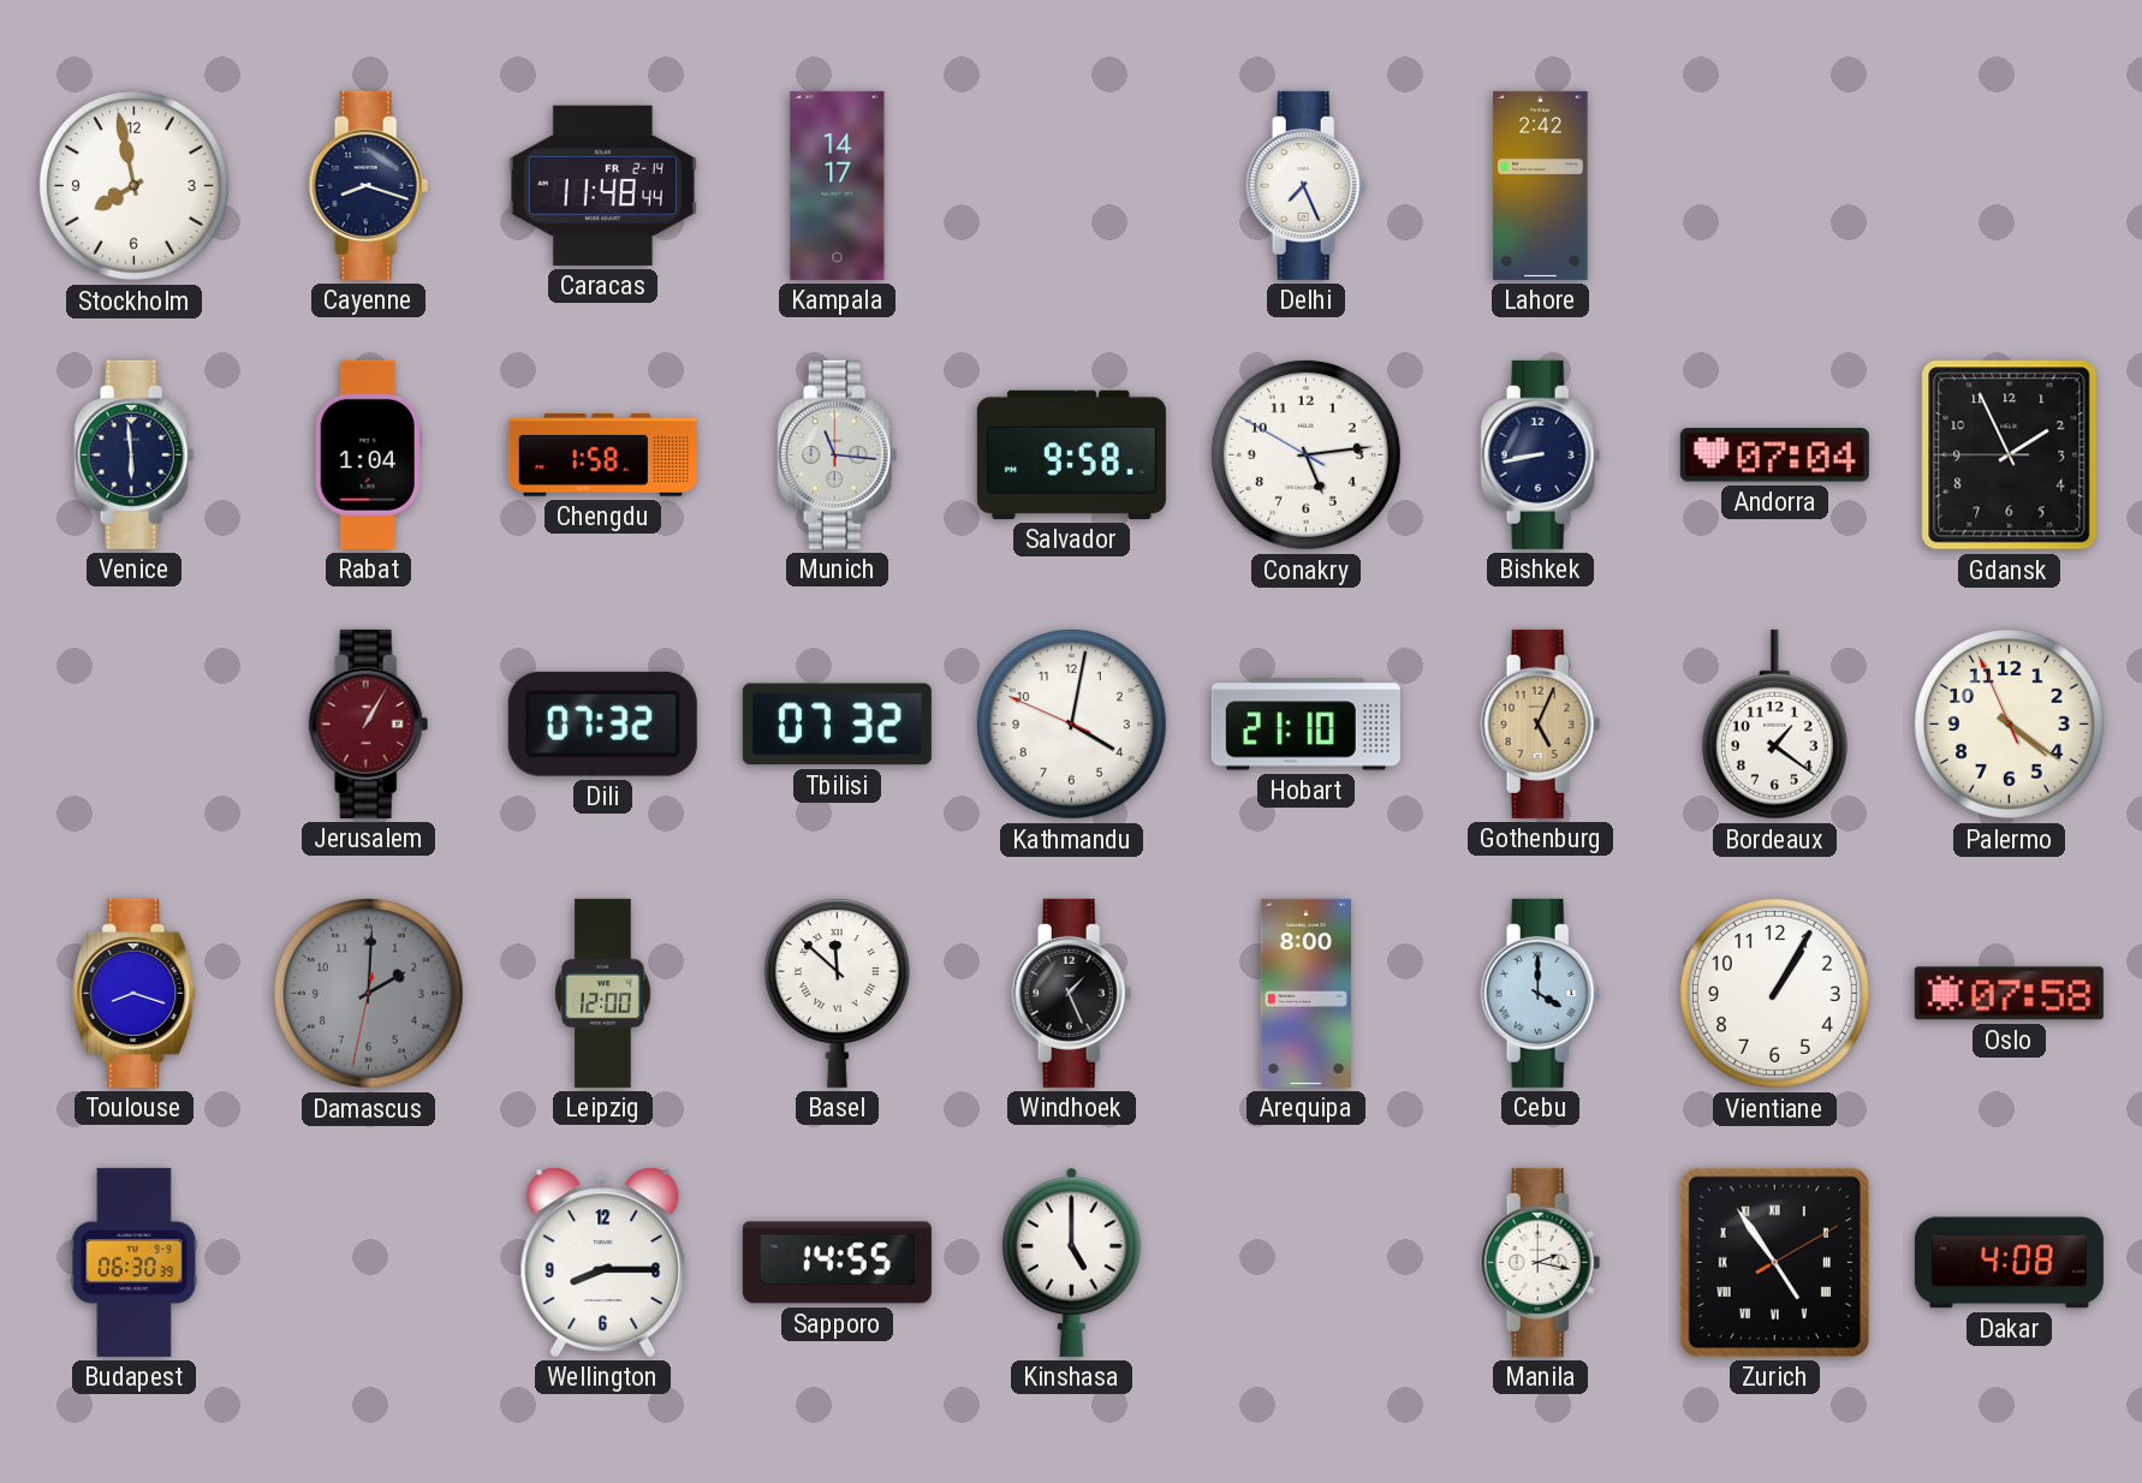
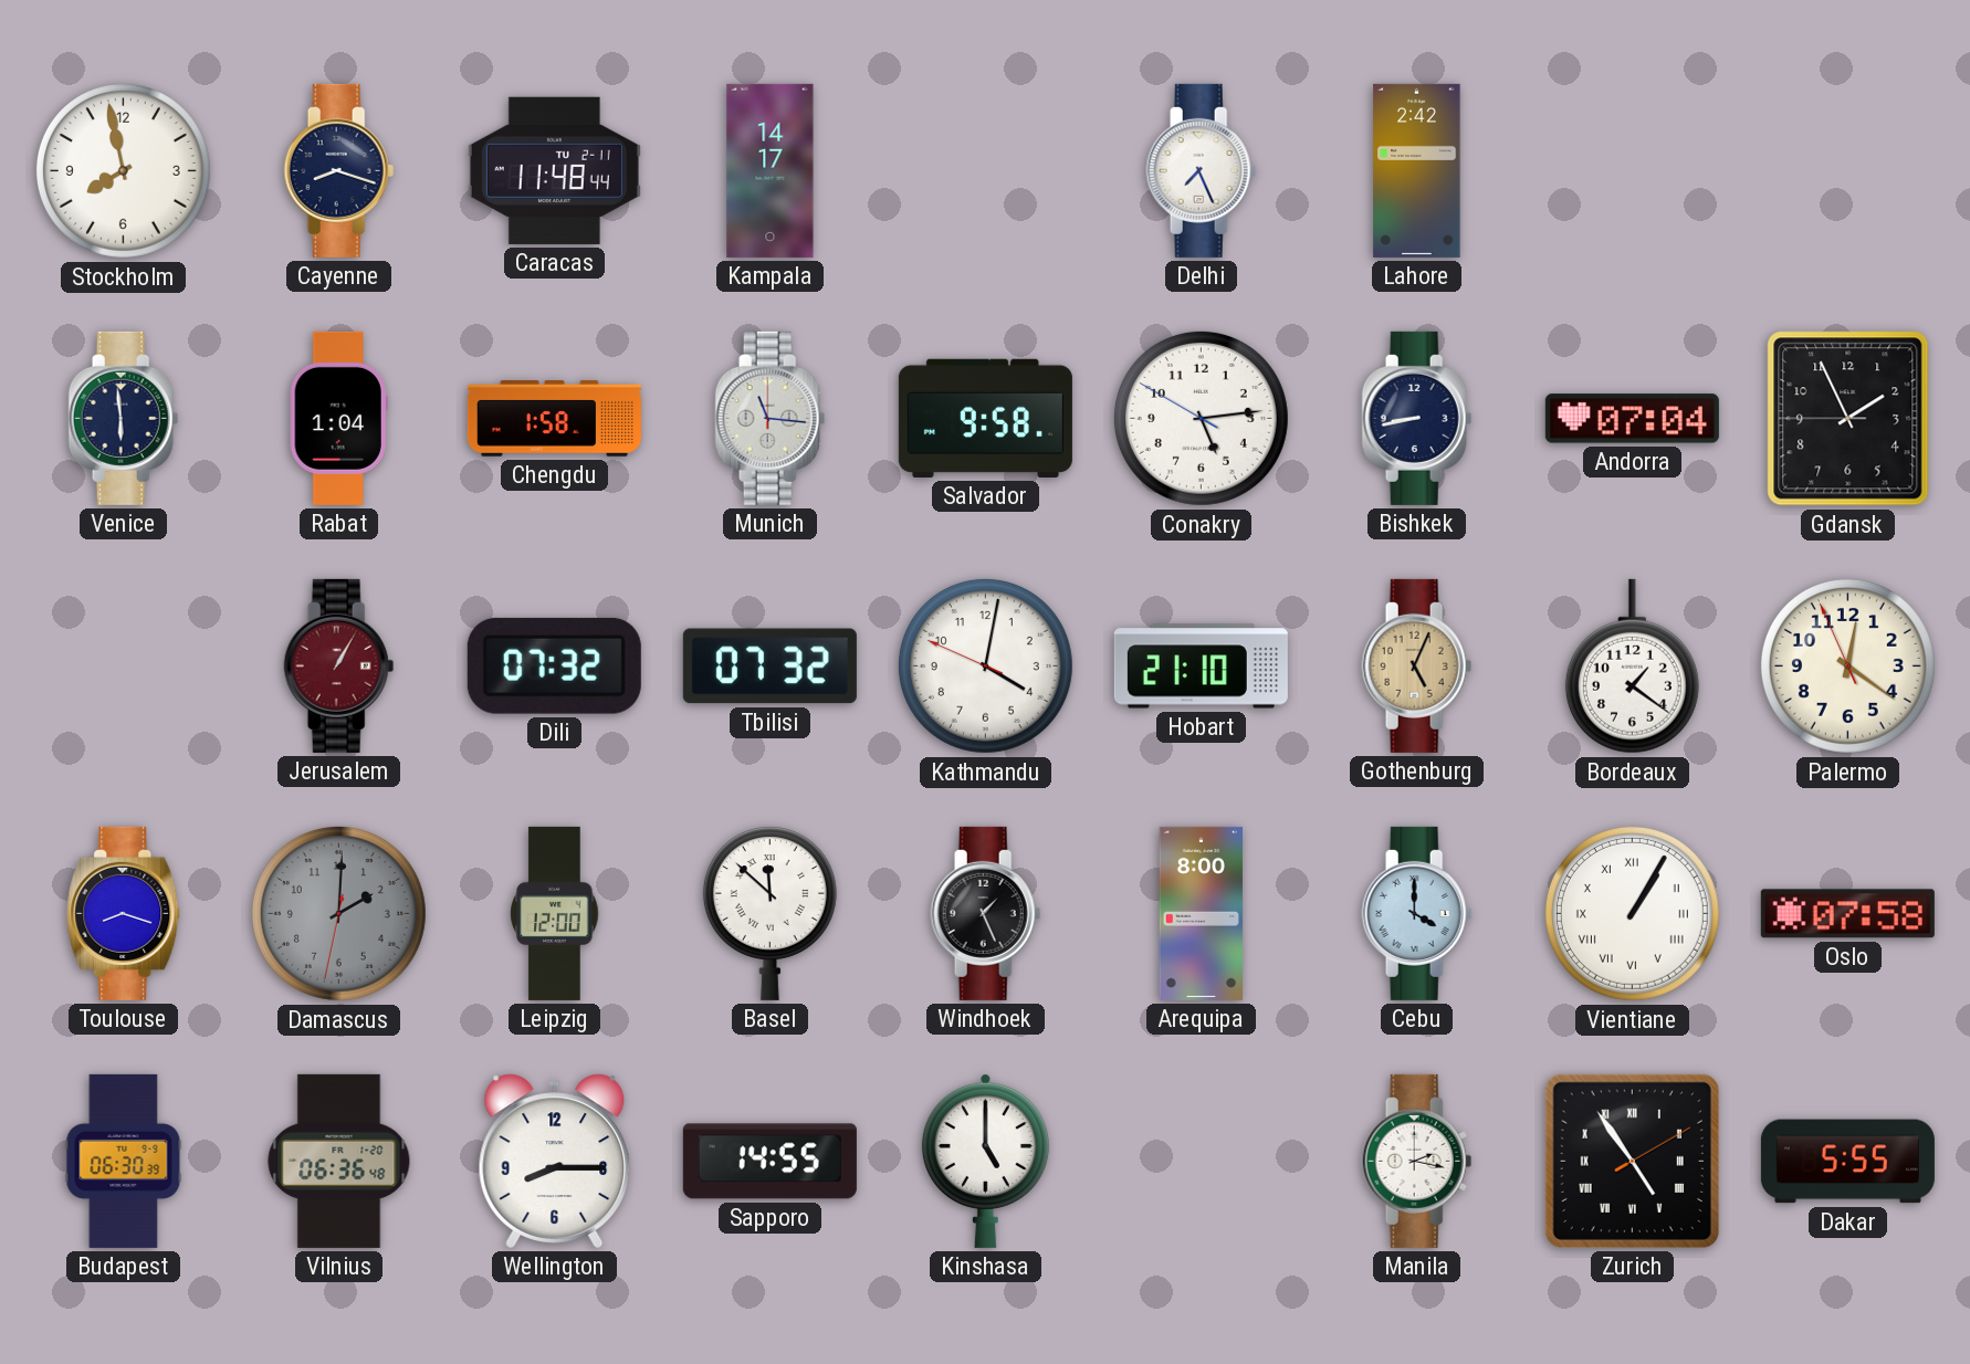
Caracas date: FR 2-14 -> TU 2-11 (554, 170)
Palermo: 4:20 -> 12:20 (1847, 665)
Vientiane numerals: Arabic -> Roman (1632, 913)
Vilnius: none -> 06:36 (339, 1161)
Dakar: 4:08 -> 5:55 (1847, 1162)
